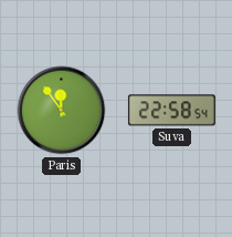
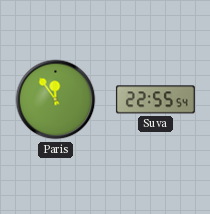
Suva: 22:58 -> 22:55 (155, 100)
